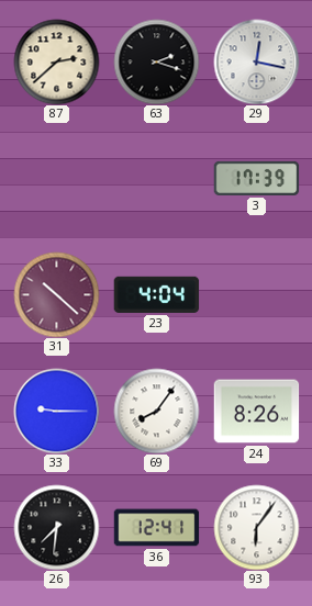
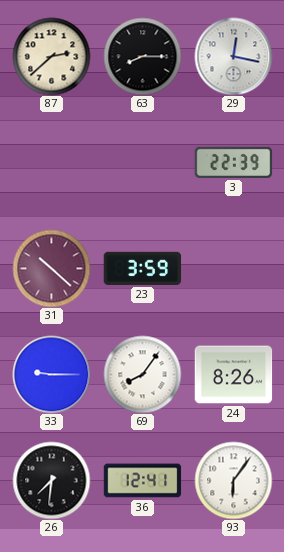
63: 2:18 -> 8:15 (142, 56)
3: 17:39 -> 22:39 (233, 162)
23: 4:04 -> 3:59 (142, 268)
